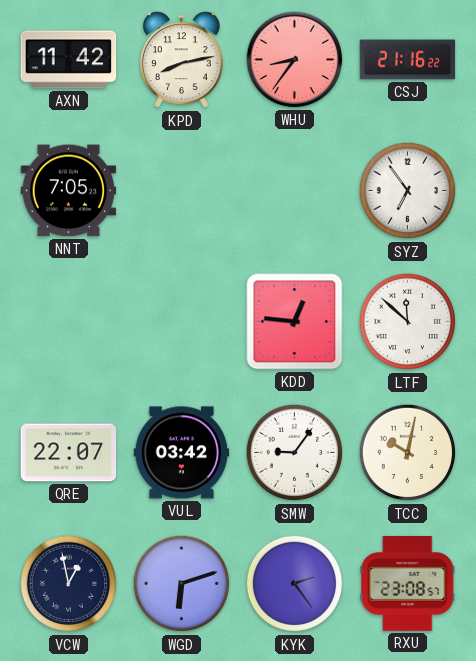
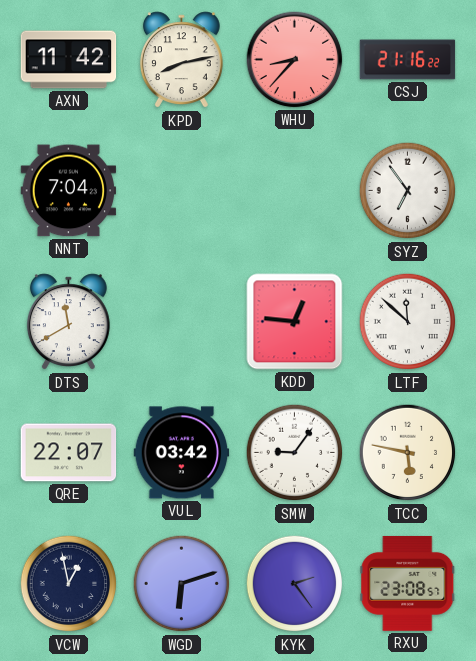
WHU: 8:36 -> 8:37 (295, 60)
NNT: 7:05 -> 7:04 (69, 191)
DTS: none -> 11:40 (68, 322)
TCC: 10:02 -> 5:47 (408, 453)
